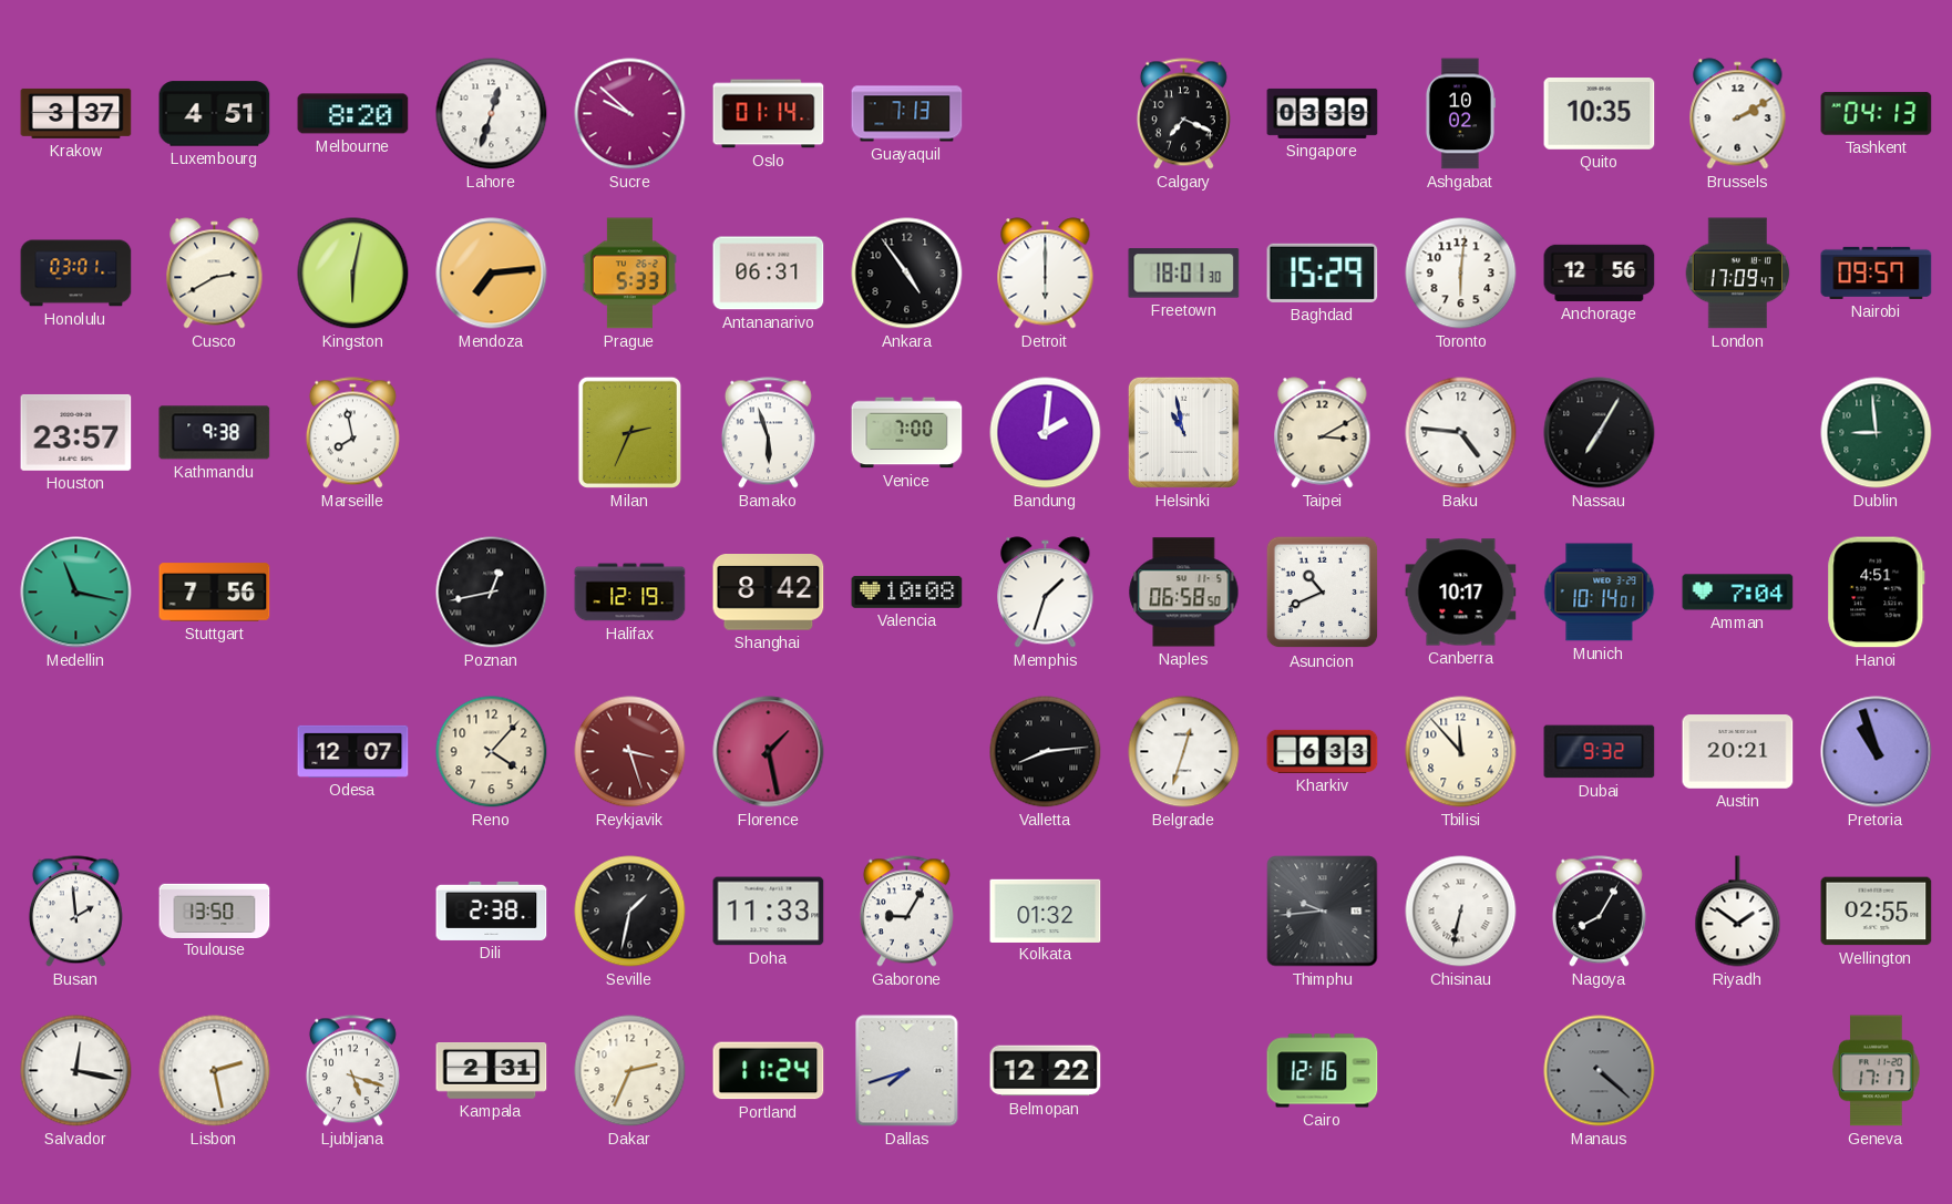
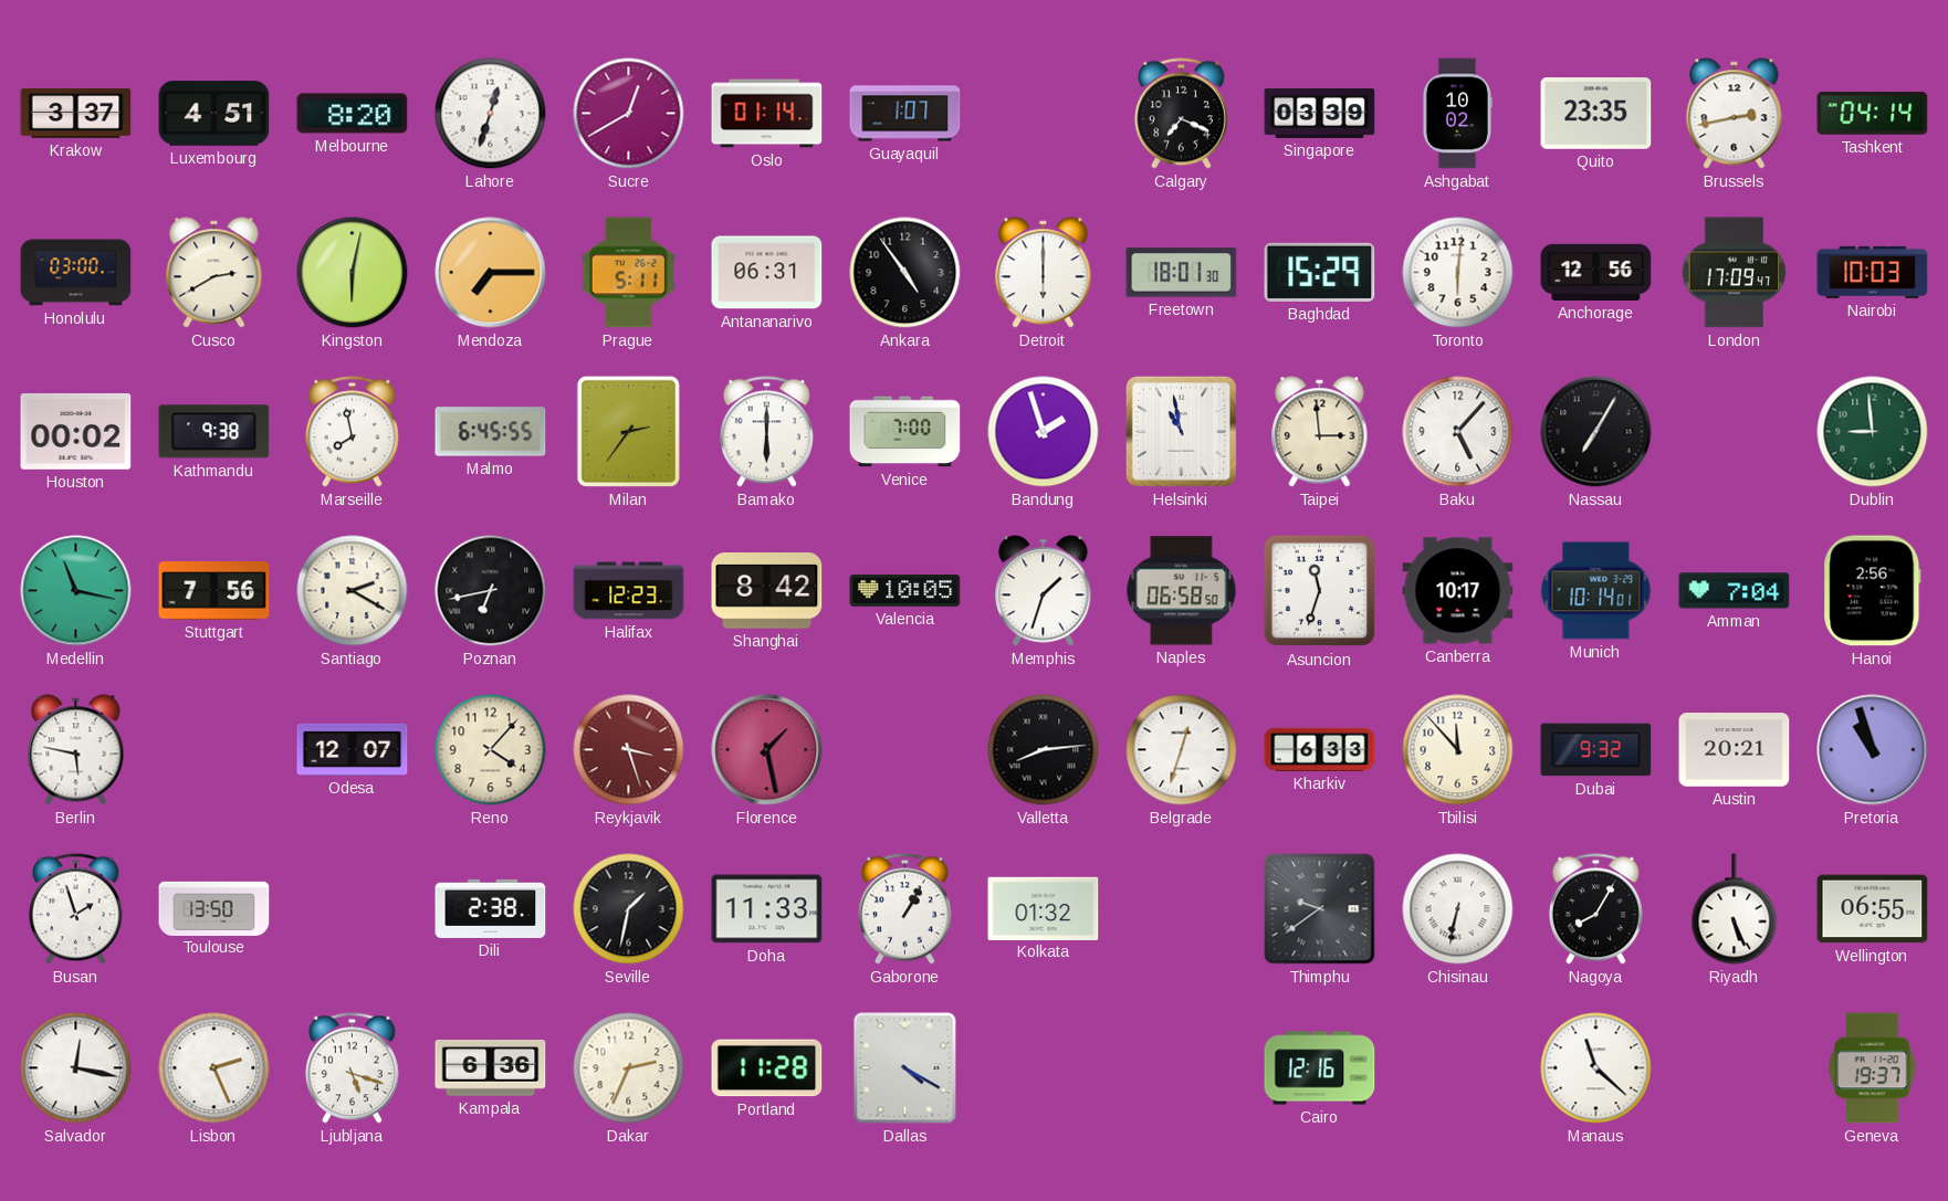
Sucre: 9:52 -> 12:40 (629, 114)
Guayaquil: 7:13 -> 1:07 (905, 114)
Quito: 10:35 -> 23:35 (1596, 114)
Brussels: 2:10 -> 2:43 (1735, 114)
Tashkent: 04:13 -> 04:14 (1873, 114)
Honolulu: 03:01 -> 03:00 (76, 273)
Mendoza: 7:14 -> 7:15 (491, 273)
Prague: 5:33 -> 5:11 (628, 273)
Nairobi: 09:57 -> 10:03 (1873, 272)
Houston: 23:57 -> 00:02 (76, 431)
Malmo: none -> 6:45 (491, 432)
Milan: 2:34 -> 2:36 (628, 431)
Bamako: 5:57 -> 6:00 (766, 432)
Bandung: 2:01 -> 1:57 (1044, 432)
Taipei: 3:10 -> 2:59 (1320, 432)
Baku: 4:46 -> 5:07 (1458, 432)
Santiago: none -> 2:20 (353, 591)
Poznan: 12:43 -> 6:43 (491, 591)
Halifax: 12:19 -> 12:23 (629, 591)
Valencia: 10:08 -> 10:05 (905, 590)
Asuncion: 10:41 -> 11:33 (1320, 591)
Hanoi: 4:51 -> 2:56 (1873, 591)
Berlin: none -> 5:47 (76, 750)
Busan: 1:59 -> 1:57 (75, 909)
Gaborone: 9:05 -> 1:05 (904, 909)
Thimphu: 9:44 -> 9:39 (1320, 909)
Riyadh: 1:51 -> 5:26 (1735, 909)
Wellington: 02:55 -> 06:55 (1873, 909)
Lisbon: 2:28 -> 2:26 (214, 1068)
Kampala: 2:31 -> 6:36 (491, 1068)
Portland: 11:24 -> 11:28 (767, 1068)
Dallas: 7:42 -> 4:20 (905, 1068)
Belmopan: 12:22 -> none (1046, 1071)
Manaus: 4:22 -> 11:22 (1596, 1068)
Manaus dial: grey -> white (1596, 1068)
Geneva: 17:17 -> 19:37 (1873, 1068)
